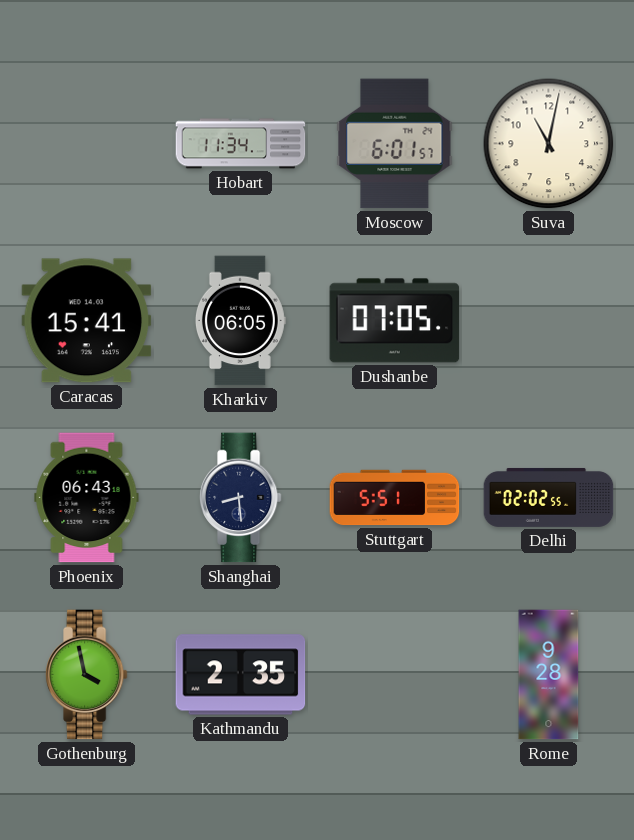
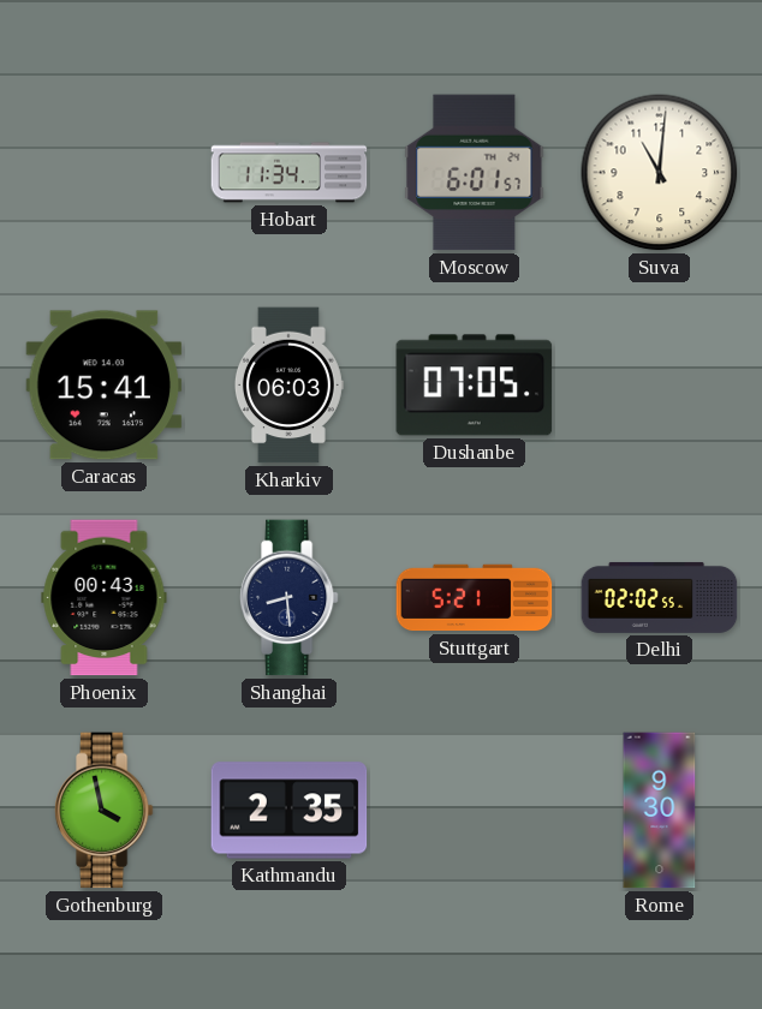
Suva: 11:02 -> 11:01 (660, 173)
Kharkiv: 06:05 -> 06:03 (288, 386)
Phoenix: 06:43 -> 00:43 (105, 598)
Stuttgart: 5:51 -> 5:21 (475, 598)
Rome: 9:28 -> 9:30 (660, 811)
